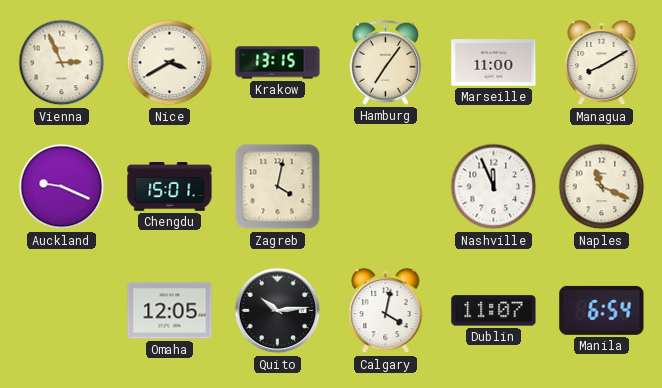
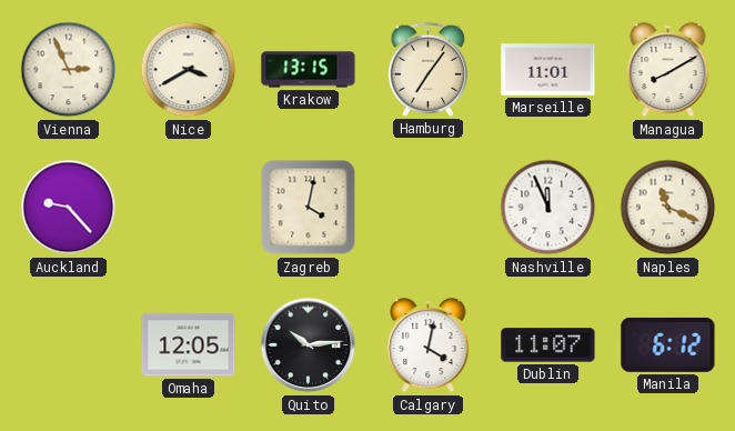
Marseille: 11:00 -> 11:01 (548, 70)
Auckland: 9:19 -> 9:23 (69, 208)
Chengdu: 15:01 -> none (170, 187)
Manila: 6:54 -> 6:12 (668, 344)
